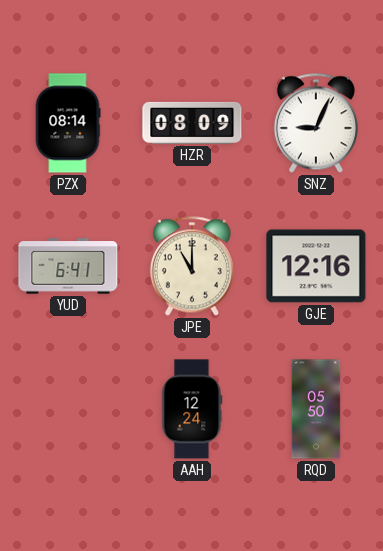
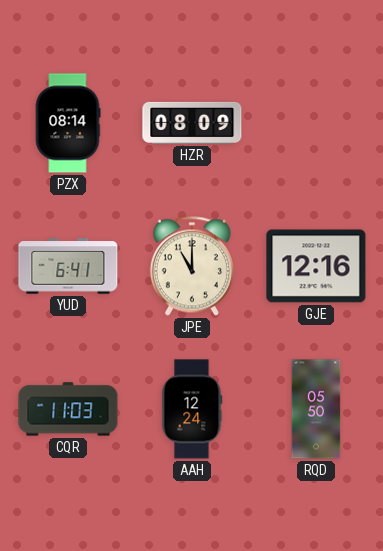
SNZ: 9:04 -> none (316, 123)
CQR: none -> 11:03 (68, 409)
